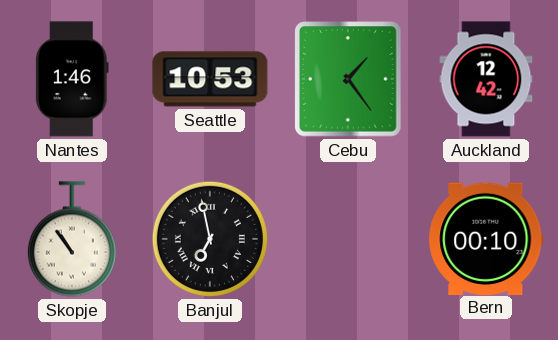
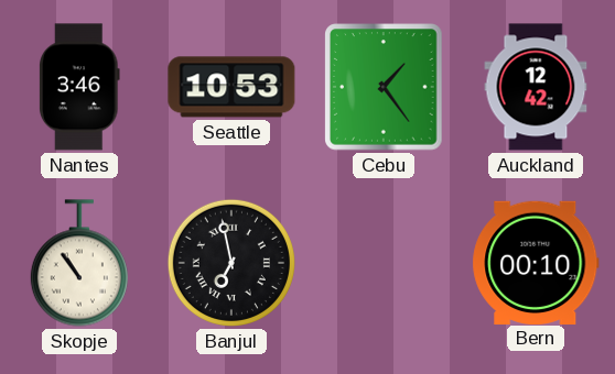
Nantes: 1:46 -> 3:46 (79, 87)
